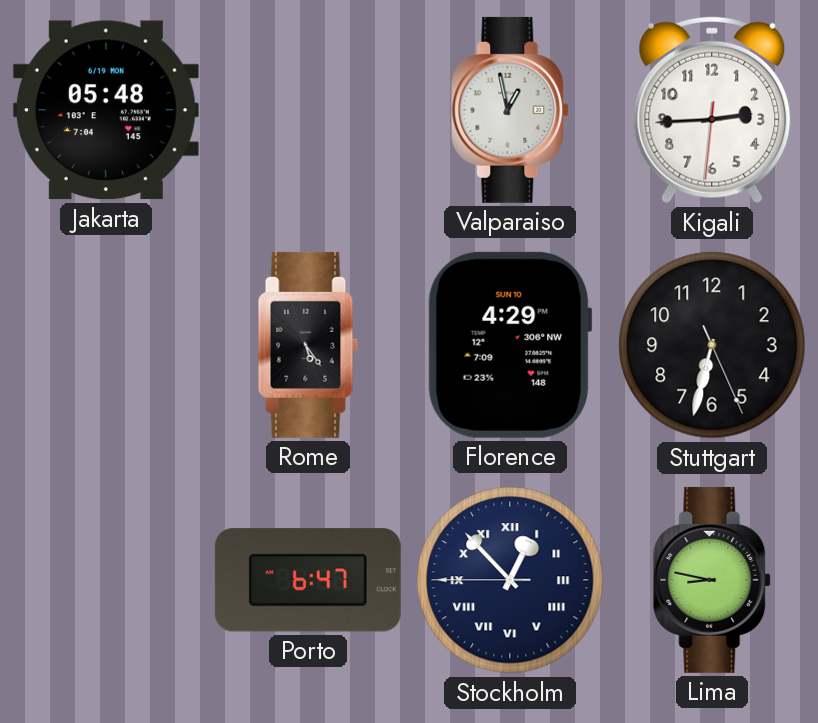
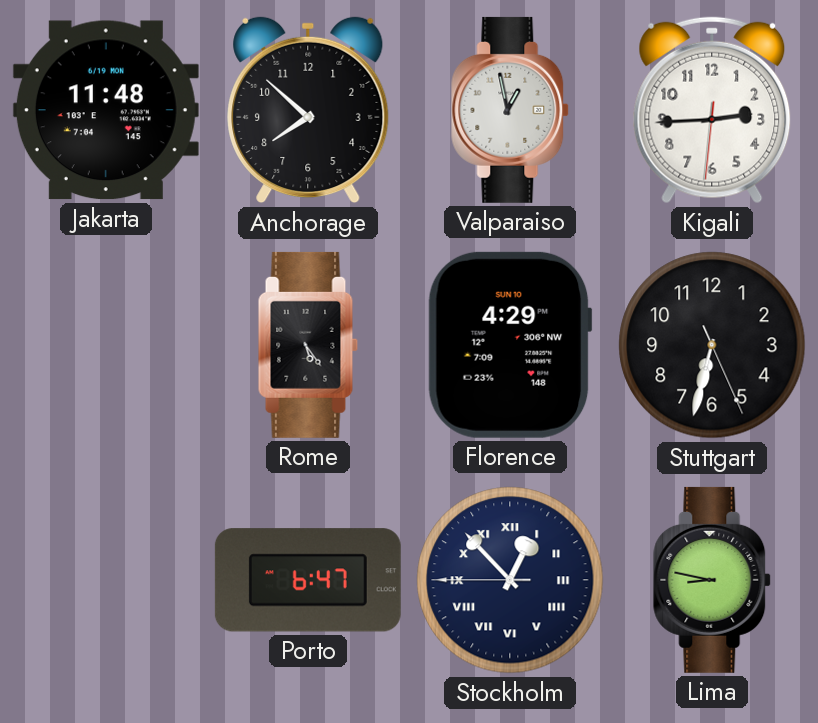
Jakarta: 05:48 -> 11:48 (106, 110)
Anchorage: none -> 7:52 (308, 110)
